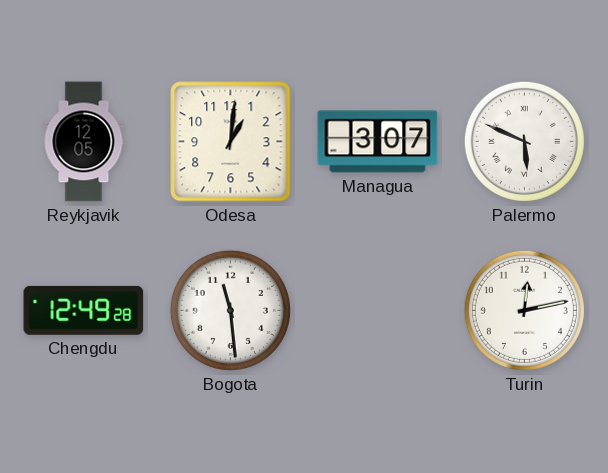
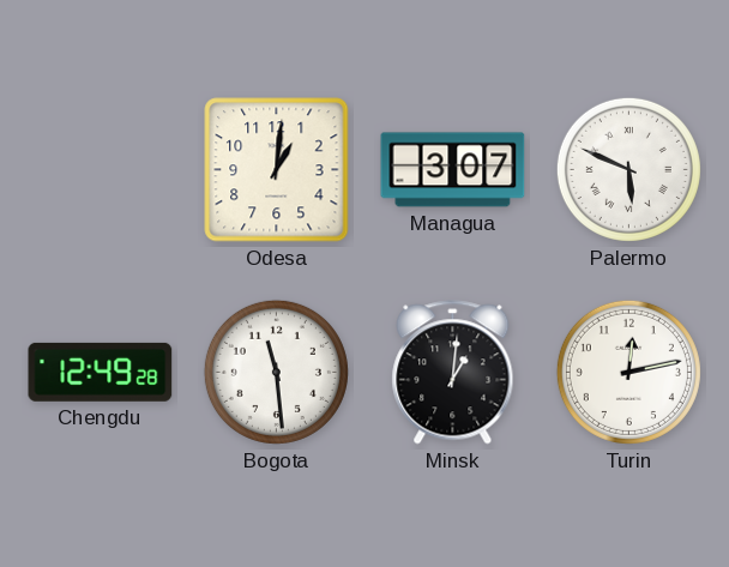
Reykjavik: 12:05 -> none (84, 142)
Minsk: none -> 1:01 (453, 373)
